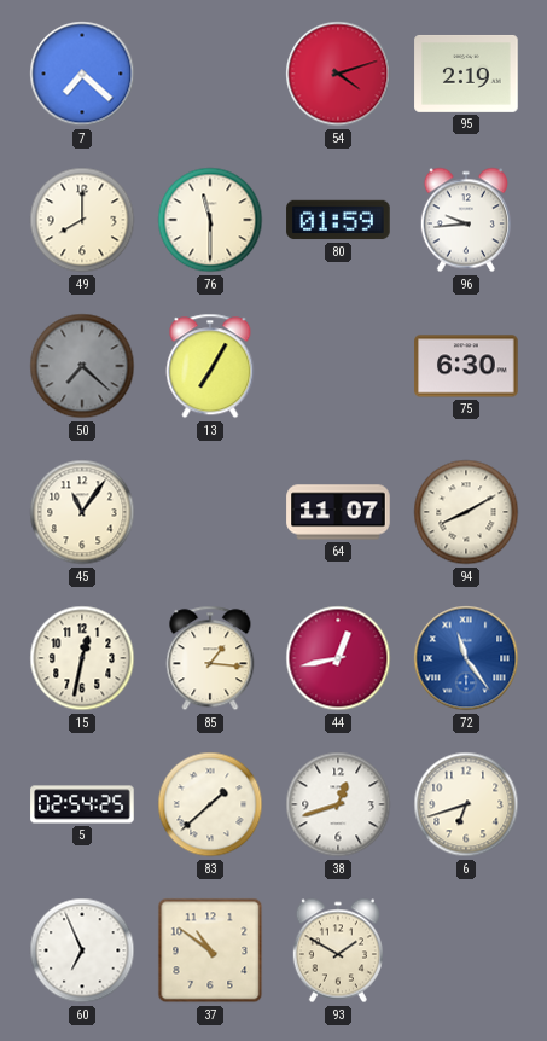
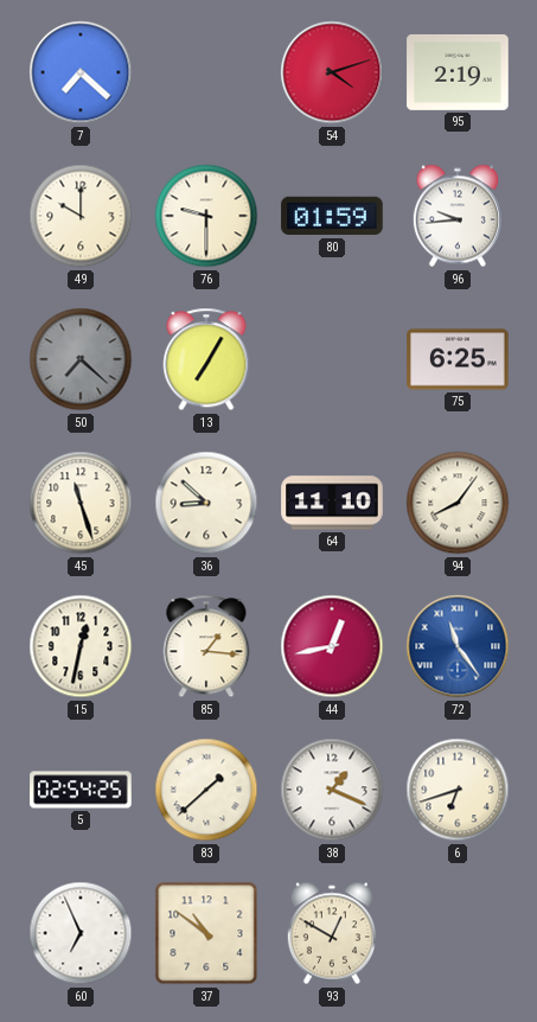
49: 8:00 -> 10:00 (81, 216)
76: 11:30 -> 9:30 (206, 216)
75: 6:30 -> 6:25 (458, 359)
45: 11:06 -> 11:27 (81, 503)
36: none -> 8:52 (206, 503)
64: 11:07 -> 11:10 (332, 503)
94: 8:10 -> 8:06 (458, 503)
38: 12:42 -> 1:19 (332, 790)
93: 1:50 -> 12:50 (332, 933)
